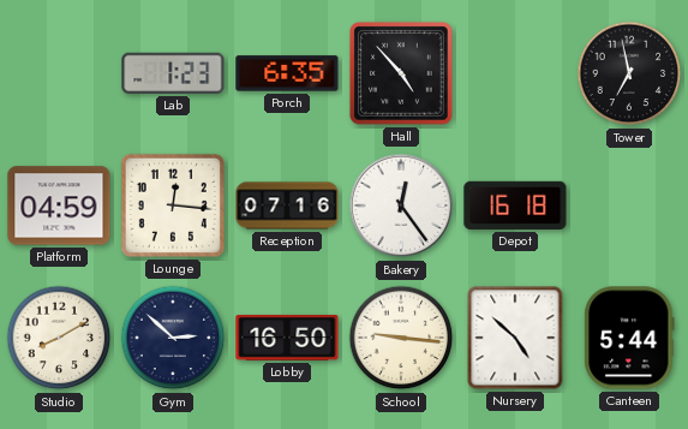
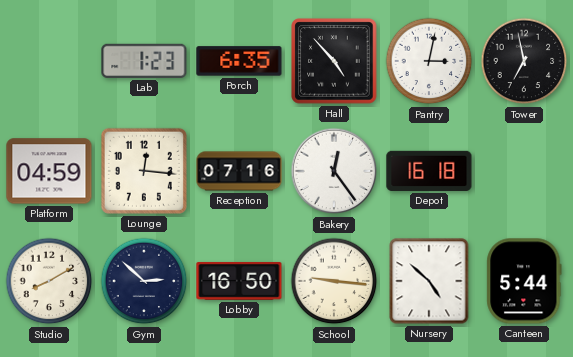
Pantry: none -> 3:02 (429, 61)
